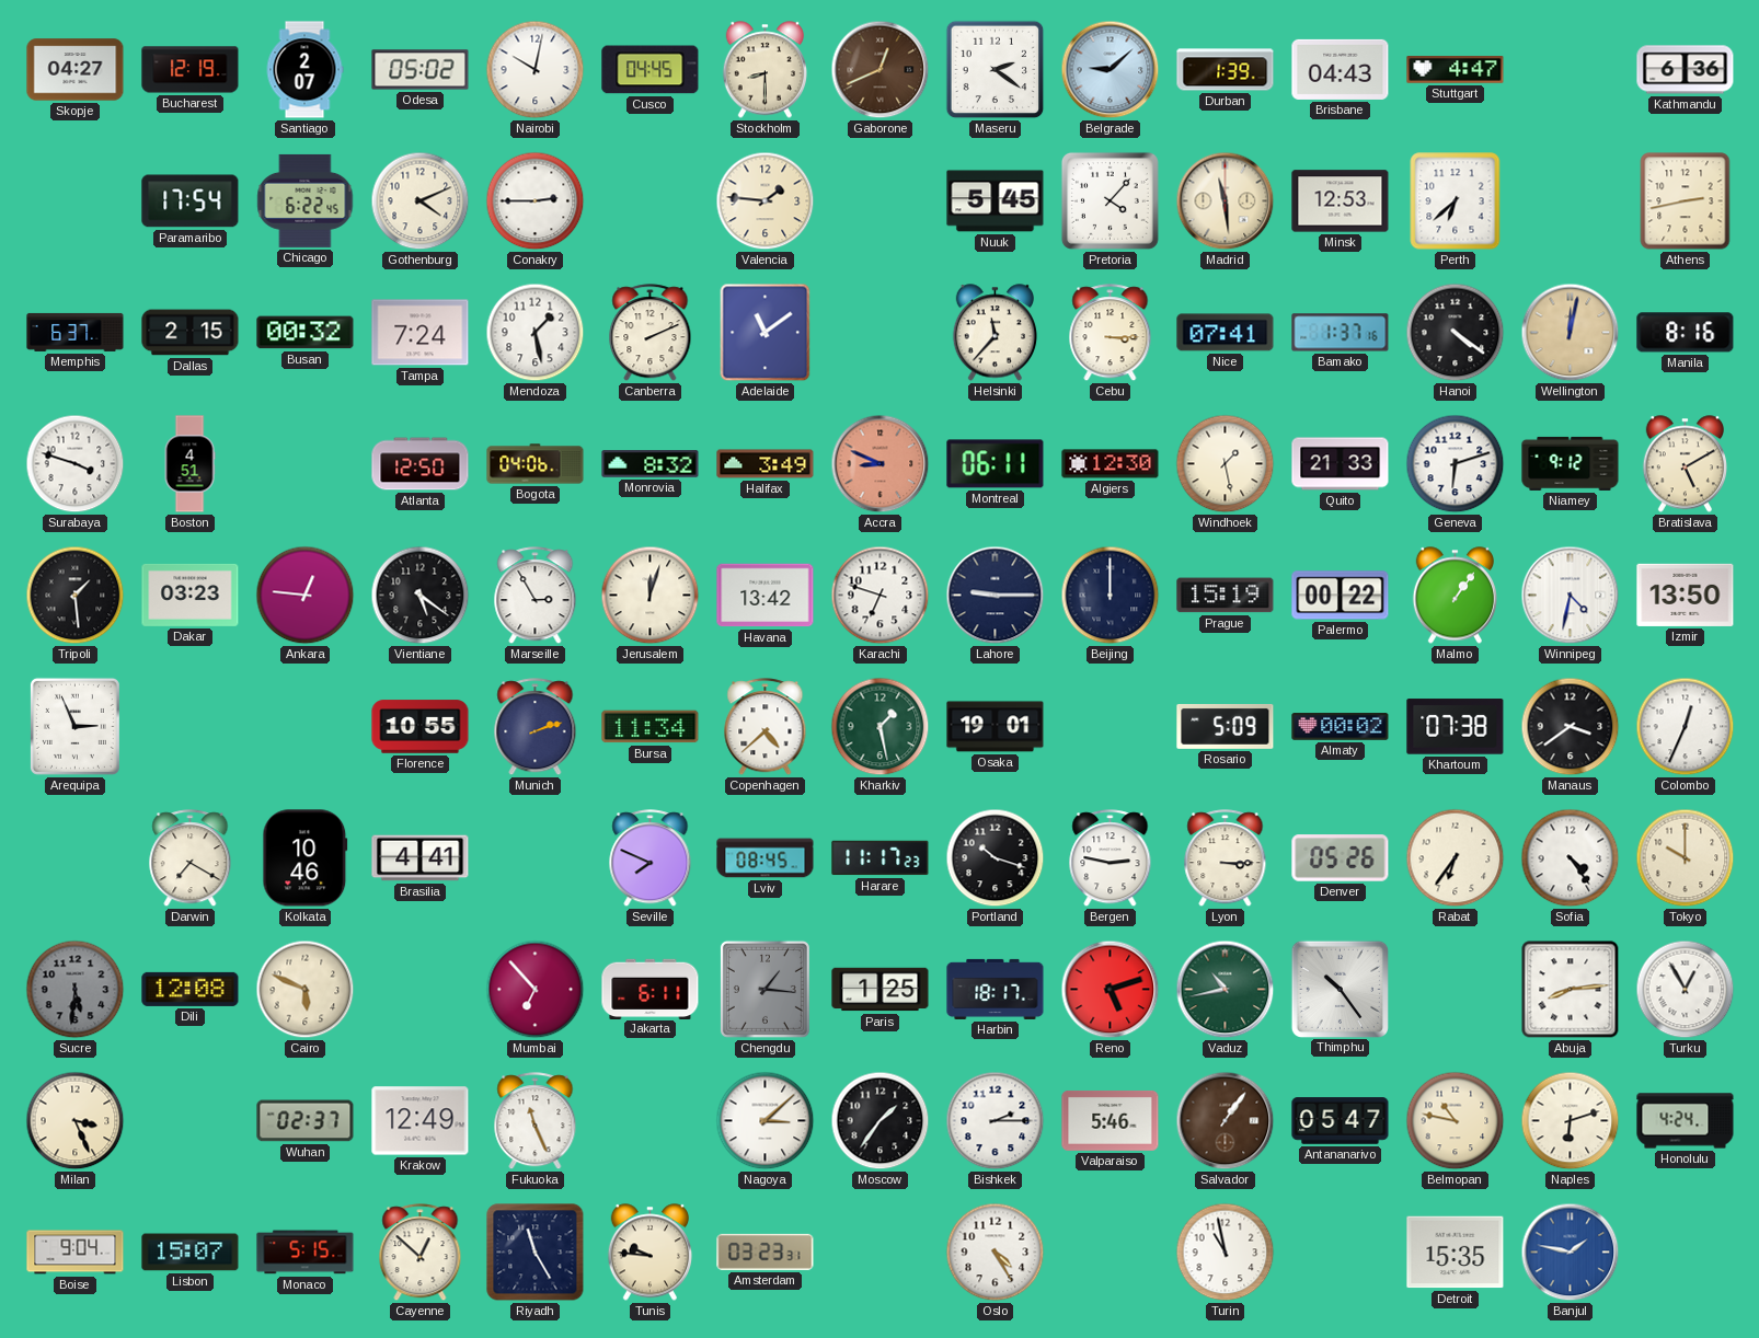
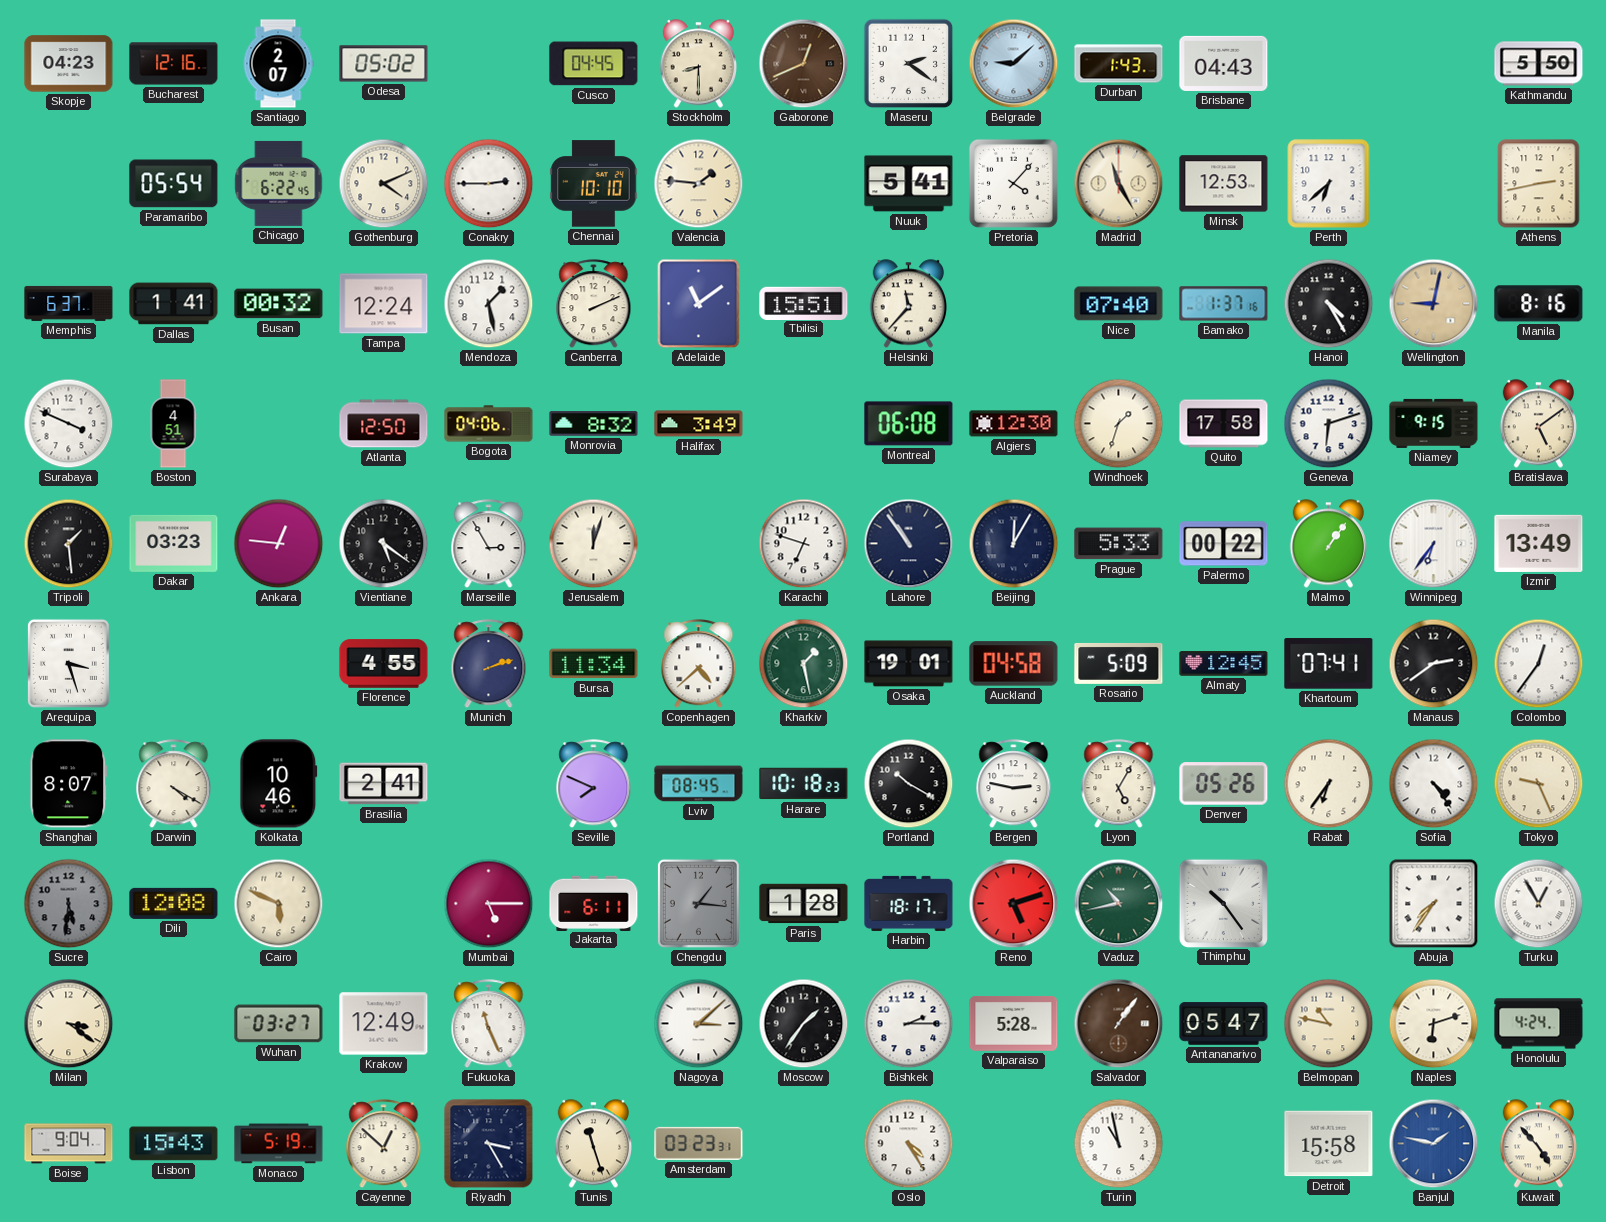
Skopje: 04:27 -> 04:23 (69, 64)
Bucharest: 12:19 -> 12:16 (174, 64)
Nairobi: 10:02 -> none (536, 70)
Durban: 1:39 -> 1:43 (1119, 64)
Stuttgart: 4:47 -> none (1456, 70)
Kathmandu: 6:36 -> 5:50 (1539, 64)
Paramaribo: 17:54 -> 05:54 (174, 184)
Chennai: none -> 10:10 (594, 184)
Nuuk: 5:45 -> 5:41 (909, 184)
Madrid: 11:29 -> 11:25 (1119, 184)
Dallas: 2:15 -> 1:41 (174, 304)
Tampa: 7:24 -> 12:24 (384, 304)
Tbilisi: none -> 15:51 (804, 303)
Cebu: 3:15 -> none (1111, 333)
Nice: 07:41 -> 07:40 (1119, 304)
Hanoi: 4:21 -> 4:25 (1329, 304)
Wellington: 12:02 -> 9:02 (1434, 304)
Surabaya: 3:48 -> 3:49 (69, 424)
Accra: 8:49 -> none (881, 464)
Montreal: 06:11 -> 06:08 (909, 424)
Windhoek: 1:28 -> 1:33 (1119, 424)
Quito: 21:33 -> 17:58 (1224, 424)
Niamey: 9:12 -> 9:15 (1434, 423)
Bratislava: 5:10 -> 5:09 (1538, 424)
Havana: 13:42 -> none (766, 596)
Lahore: 9:15 -> 10:54 (909, 544)
Beijing: 12:00 -> 12:05 (1014, 544)
Prague: 15:19 -> 5:33 (1119, 544)
Winnipeg: 4:32 -> 6:36 (1434, 544)
Izmir: 13:50 -> 13:49 (1539, 543)
Arequipa: 2:56 -> 3:27 (68, 663)
Florence: 10:55 -> 4:55 (384, 664)
Auckland: none -> 04:58 (1014, 664)
Almaty: 00:02 -> 12:45 (1224, 664)
Khartoum: 07:38 -> 07:41 (1329, 664)
Manaus: 3:39 -> 2:39 (1434, 664)
Colombo: 12:34 -> 12:36 (1539, 664)
Shanghai: none -> 8:07 (69, 784)
Darwin: 7:20 -> 4:20 (174, 784)
Brasilia: 4:41 -> 2:41 (384, 784)
Harare: 11:17 -> 10:18 (804, 784)
Portland: 10:18 -> 10:20 (909, 784)
Lyon: 3:15 -> 5:05 (1119, 784)
Tokyo: 10:00 -> 9:26 (1539, 784)
Mumbai: 6:53 -> 5:15 (489, 904)
Paris: 1:25 -> 1:28 (804, 904)
Abuja: 8:14 -> 7:36 (1434, 904)
Milan: 3:26 -> 3:21 (69, 1024)
Wuhan: 02:37 -> 03:27 (279, 1024)
Valparaiso: 5:46 -> 5:28 (1014, 1024)
Lisbon: 15:07 -> 15:43 (174, 1144)
Monaco: 5:15 -> 5:19 (279, 1144)
Riyadh: 11:25 -> 3:25 (489, 1144)
Tunis: 9:46 -> 11:27 (593, 1144)
Detroit: 15:35 -> 15:58 (1329, 1144)
Kuwait: none -> 4:53 (1538, 1144)
